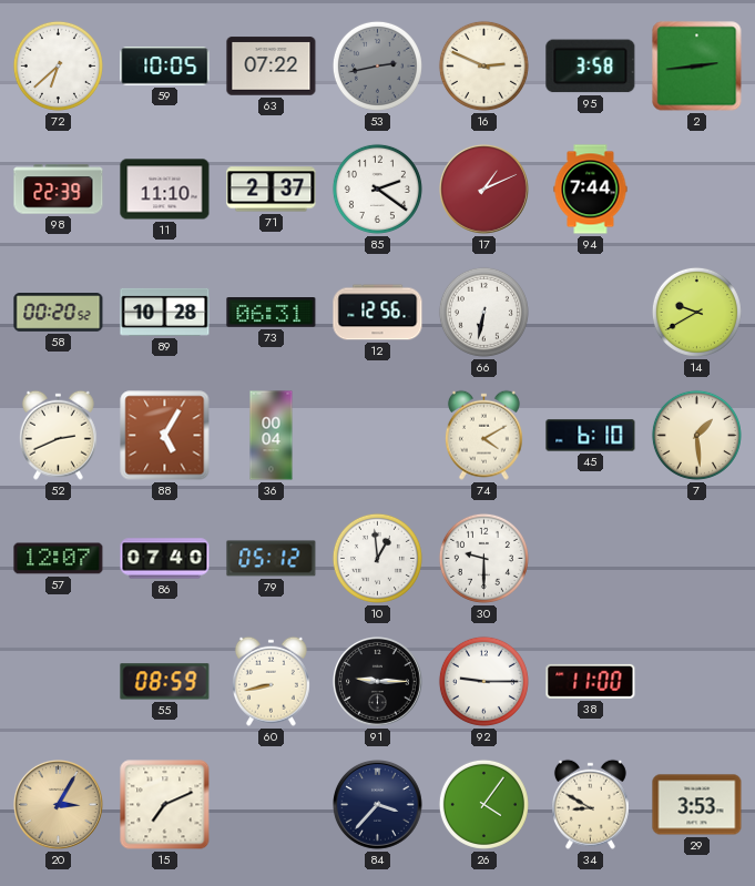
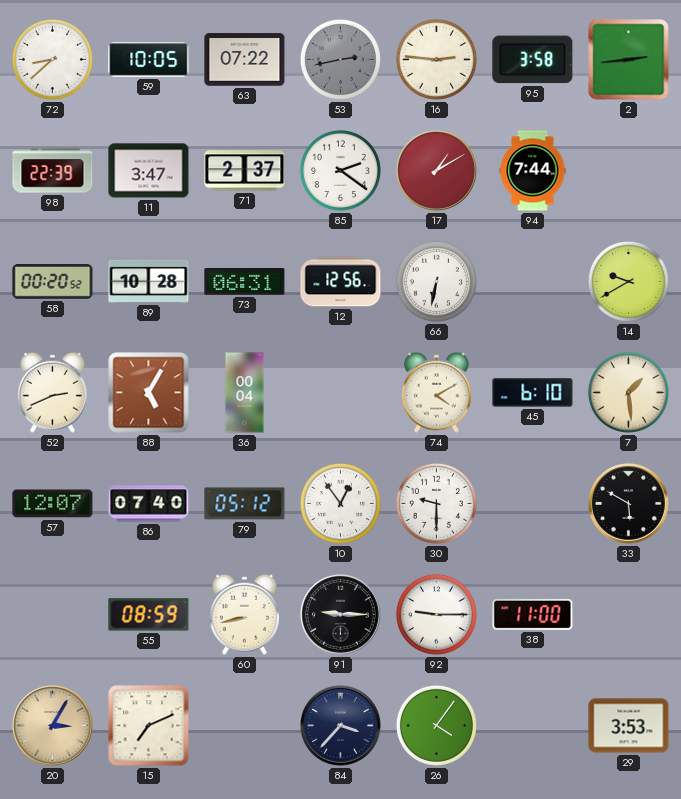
72: 6:38 -> 8:38 (52, 59)
16: 2:49 -> 2:46 (436, 59)
11: 11:10 -> 3:47 (149, 171)
17: 1:11 -> 1:10 (437, 171)
10: 12:59 -> 12:54 (340, 503)
33: none -> 5:50 (629, 504)
34: 8:50 -> none (590, 804)
